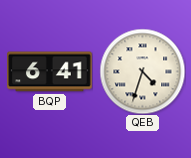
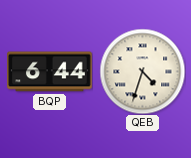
BQP: 6:41 -> 6:44 (50, 72)
